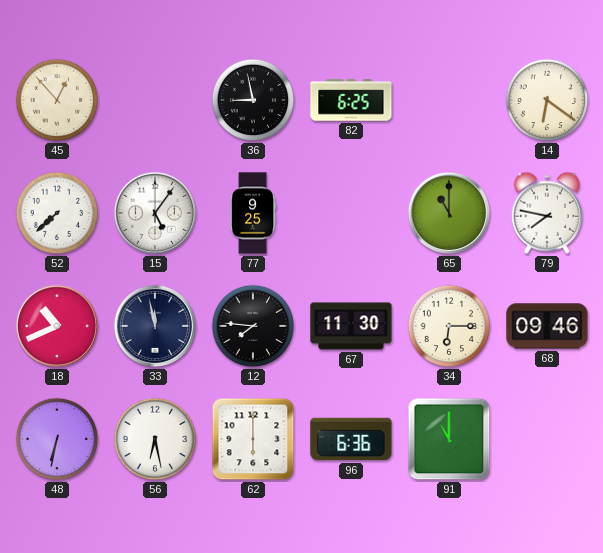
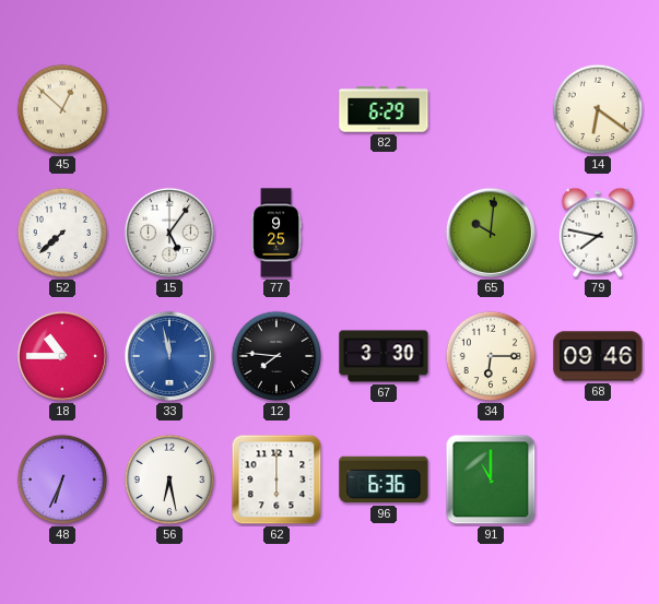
45: 12:53 -> 12:52 (62, 109)
36: 8:58 -> none (253, 100)
82: 6:25 -> 6:29 (384, 109)
65: 11:00 -> 10:01 (491, 233)
18: 10:41 -> 10:45 (62, 356)
33 dial: navy -> blue (169, 356)
67: 11:30 -> 3:30 (384, 356)
48: 6:32 -> 6:34 (62, 479)
